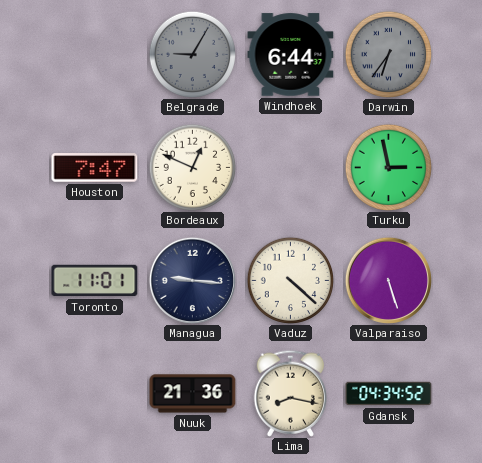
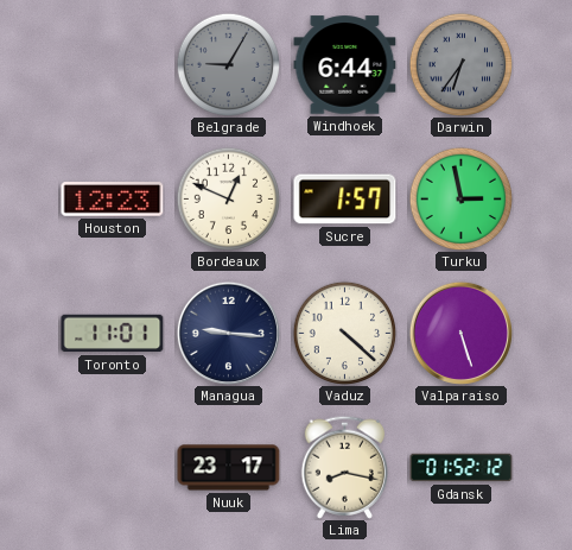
Houston: 7:47 -> 12:23 (113, 200)
Sucre: none -> 1:57 (345, 200)
Nuuk: 21:36 -> 23:17 (229, 468)
Gdansk: 04:34 -> 01:52 (462, 468)
